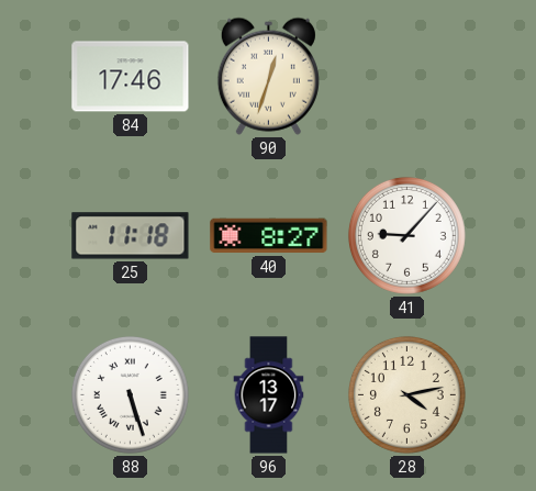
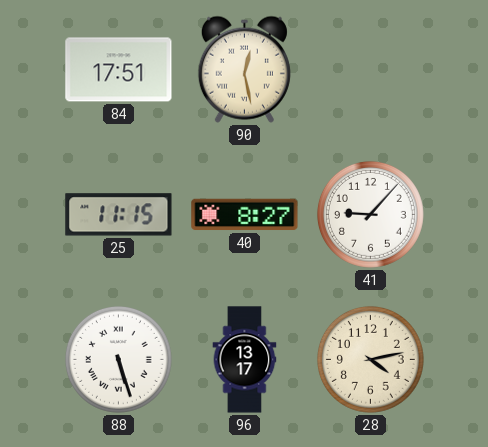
84: 17:46 -> 17:51 (119, 70)
90: 12:33 -> 12:28 (244, 69)
25: 11:18 -> 11:15 (119, 215)
